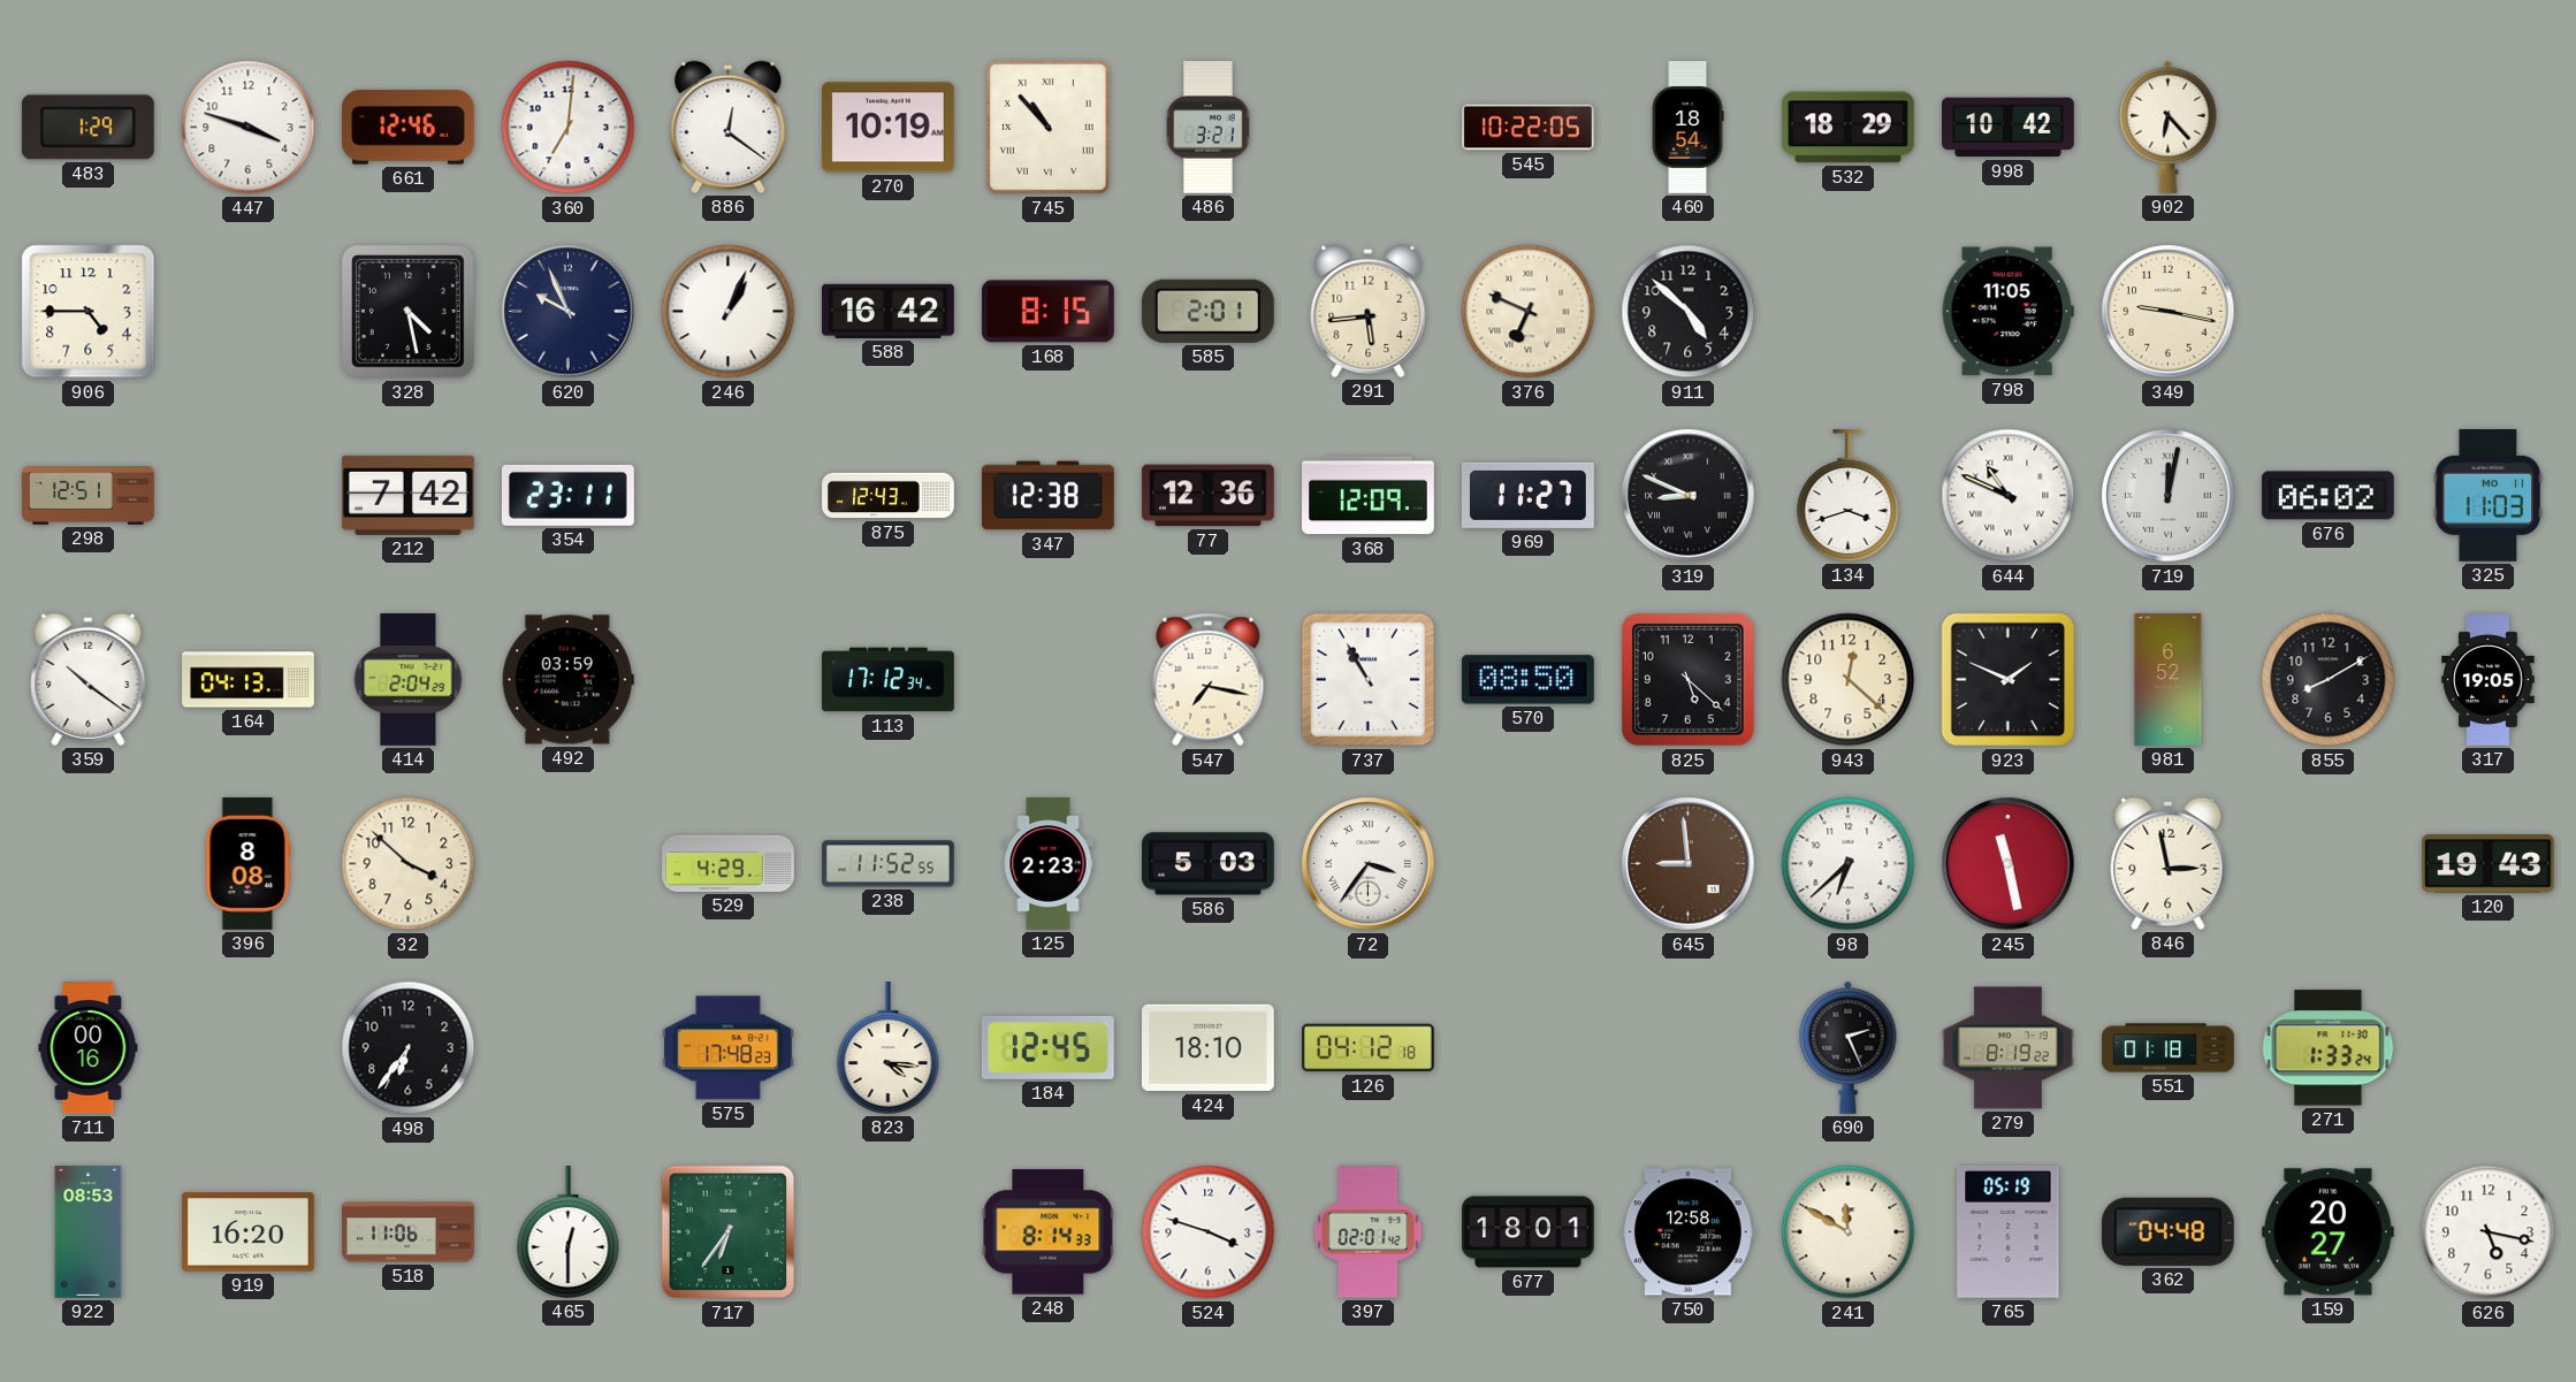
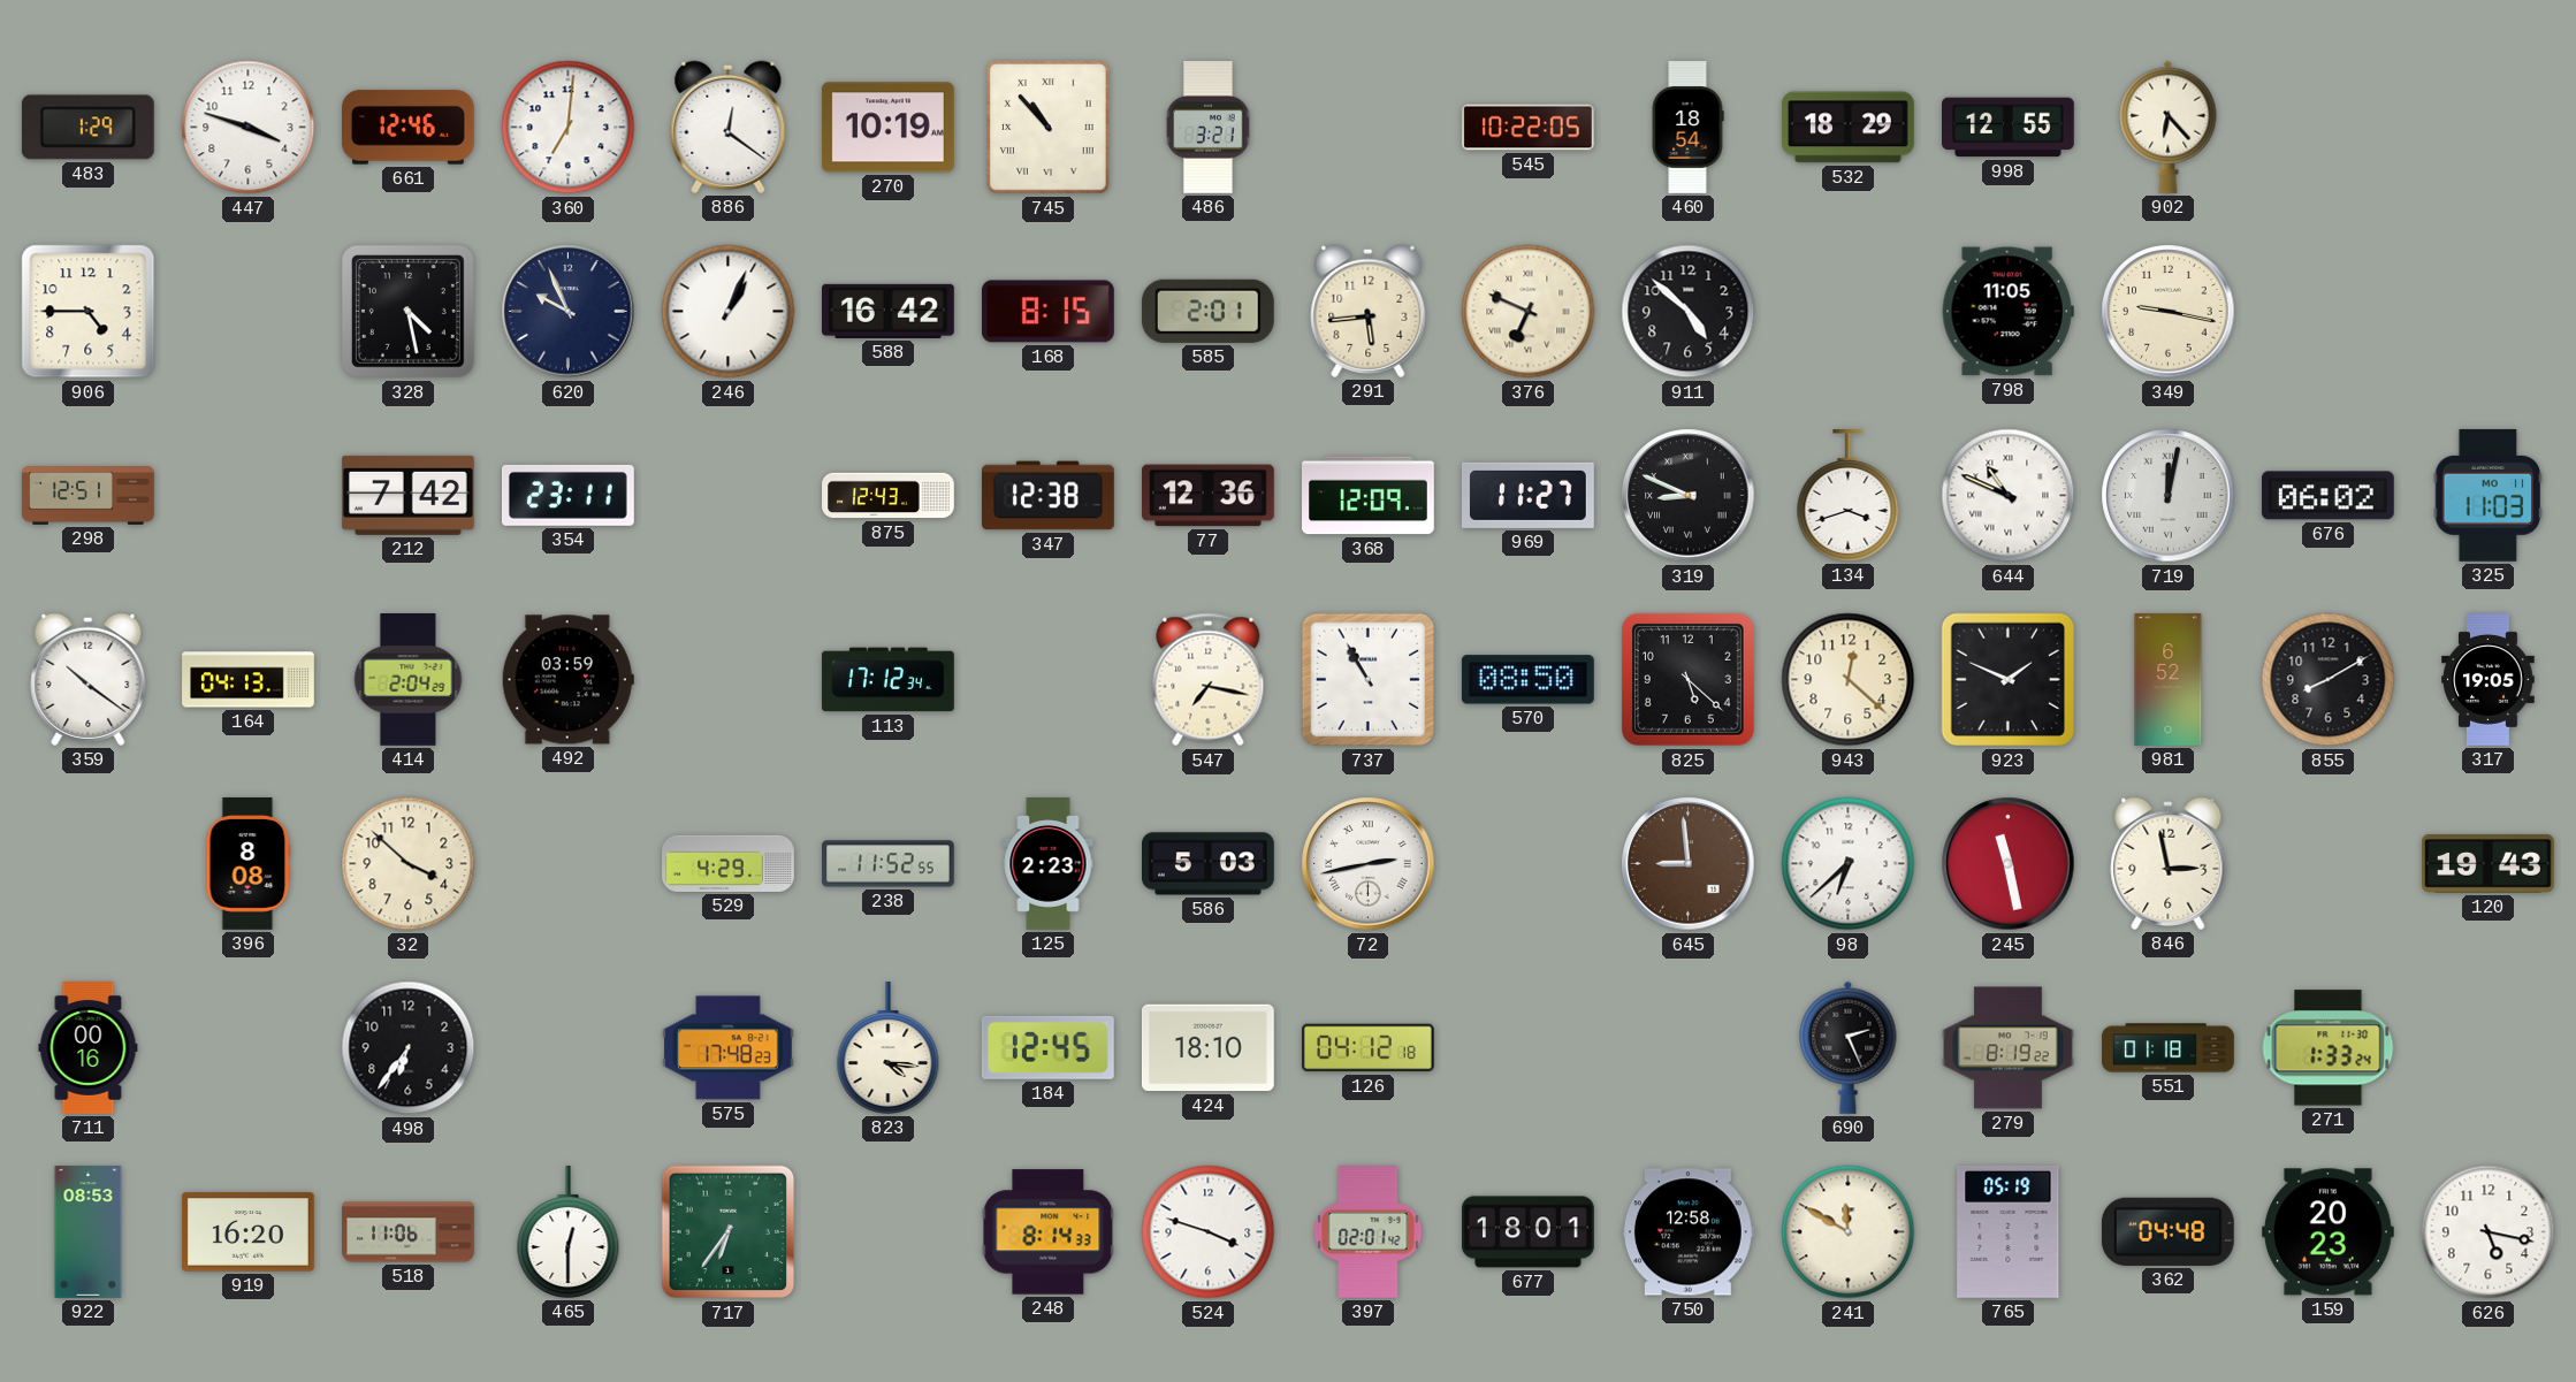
998: 10:42 -> 12:55 (2009, 128)
72: 3:36 -> 2:43 (1369, 864)
159: 20:27 -> 20:23 (2327, 1232)
